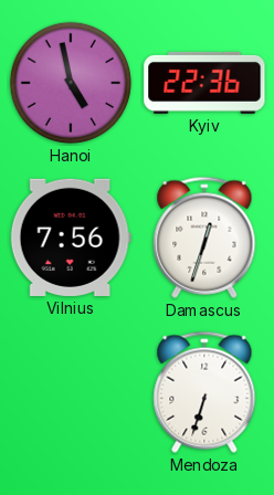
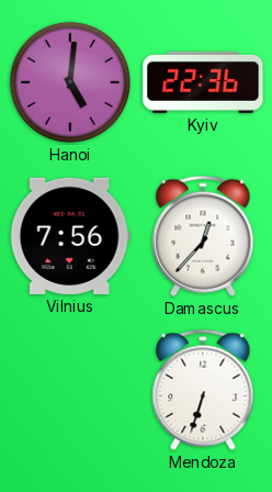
Hanoi: 4:58 -> 5:01 (70, 82)
Damascus: 12:33 -> 12:37 (203, 236)
